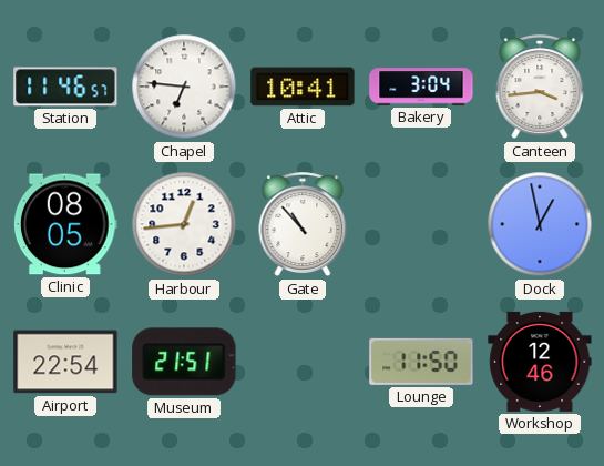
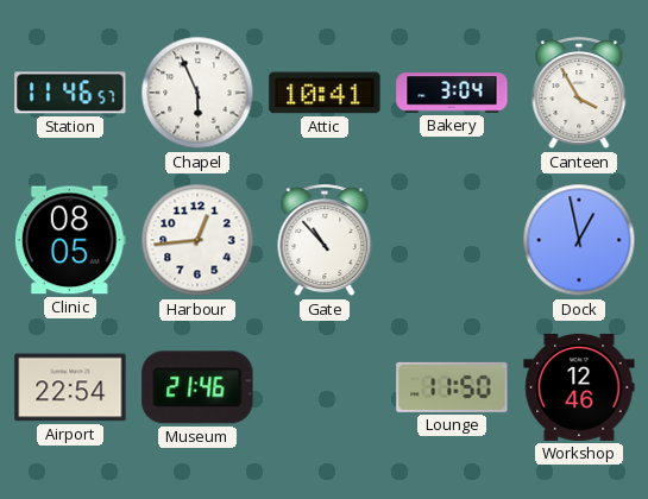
Chapel: 6:46 -> 5:56 (197, 93)
Canteen: 3:44 -> 3:55 (579, 94)
Museum: 21:51 -> 21:46 (197, 387)
